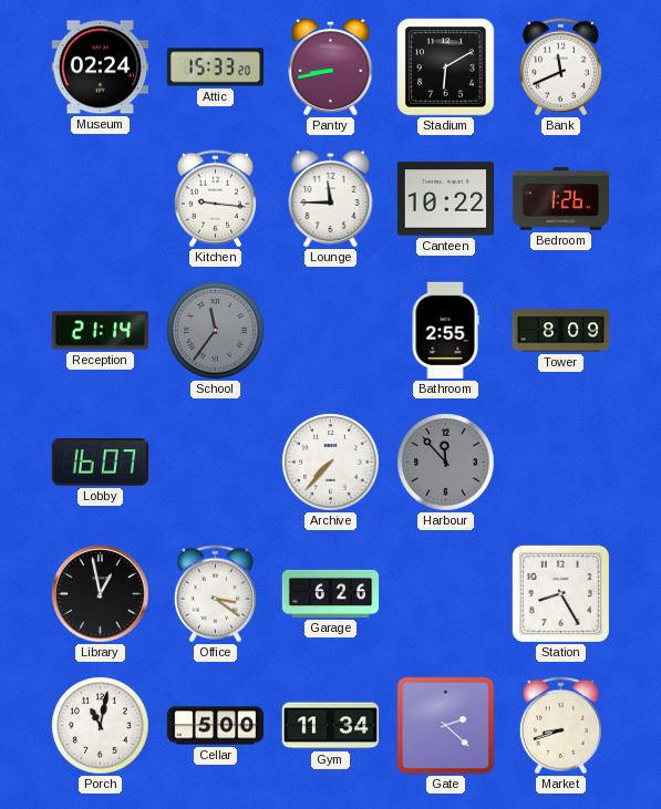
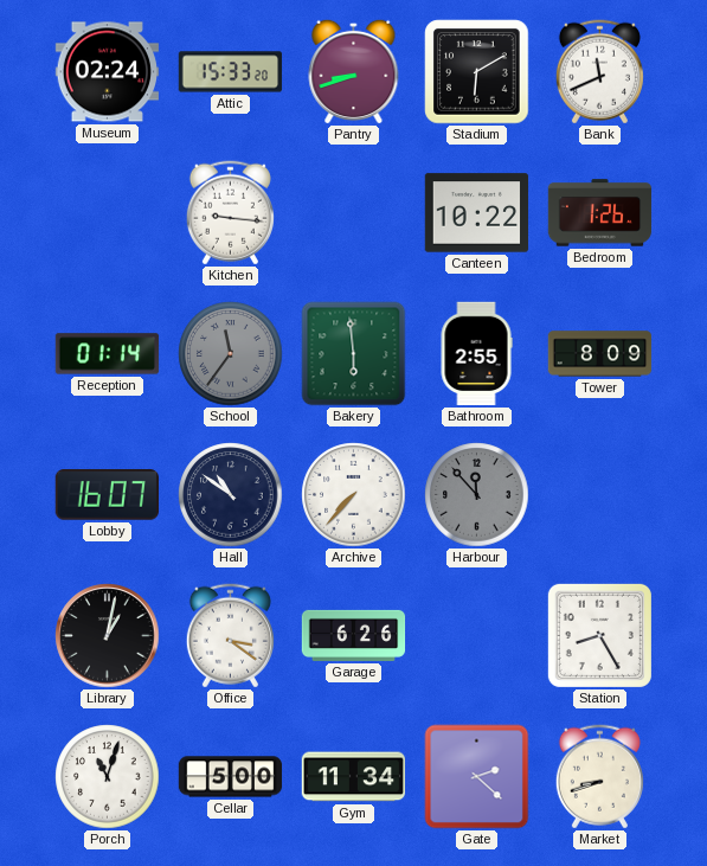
Pantry: 8:43 -> 8:42 (354, 71)
Lounge: 11:45 -> none (331, 198)
Reception: 21:14 -> 01:14 (108, 354)
Bakery: none -> 5:59 (354, 354)
Hall: none -> 10:51 (231, 495)
Library: 12:58 -> 1:02 (108, 636)
Porch: 11:02 -> 11:03 (108, 777)
